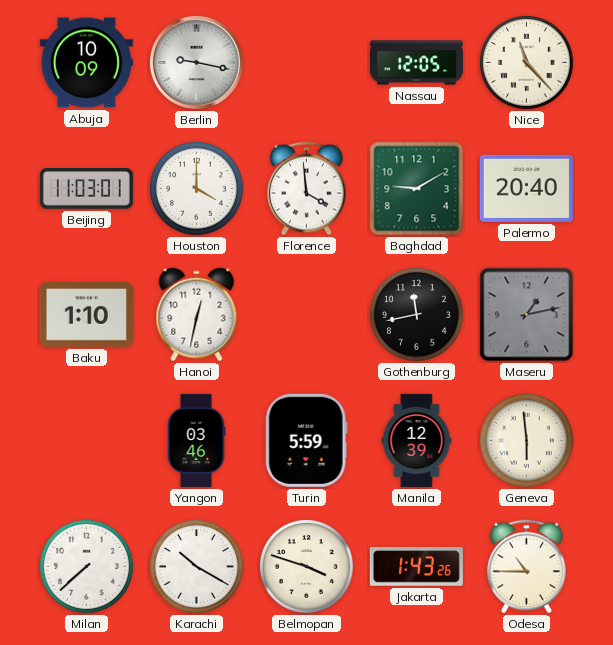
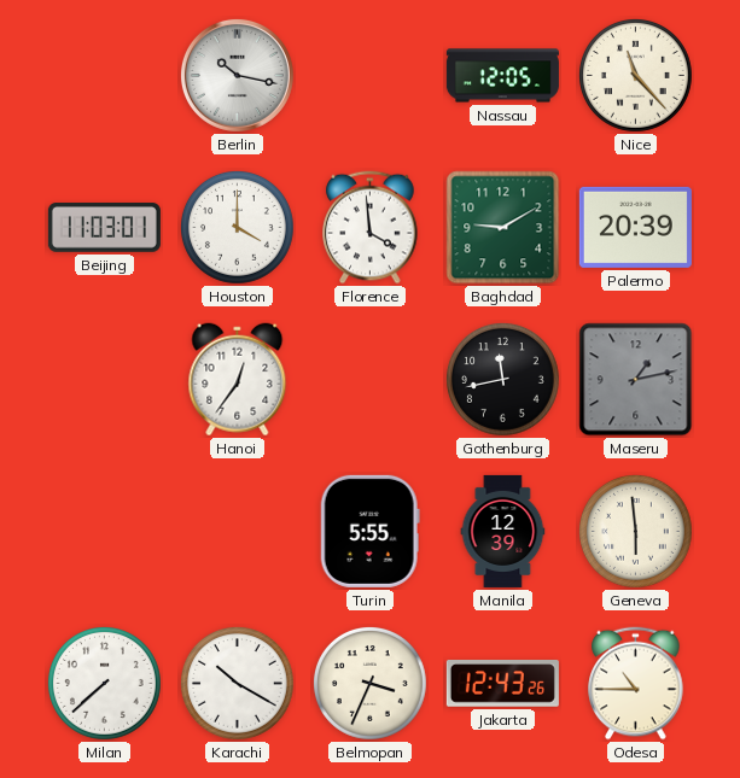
Abuja: 10:09 -> none (86, 63)
Berlin: 9:17 -> 10:17 (237, 75)
Palermo: 20:40 -> 20:39 (635, 227)
Baku: 1:10 -> none (86, 315)
Hanoi: 12:32 -> 12:36 (238, 380)
Yangon: 03:46 -> none (196, 440)
Turin: 5:59 -> 5:55 (369, 531)
Belmopan: 3:48 -> 3:34 (369, 683)
Jakarta: 1:43 -> 12:43 (502, 684)
